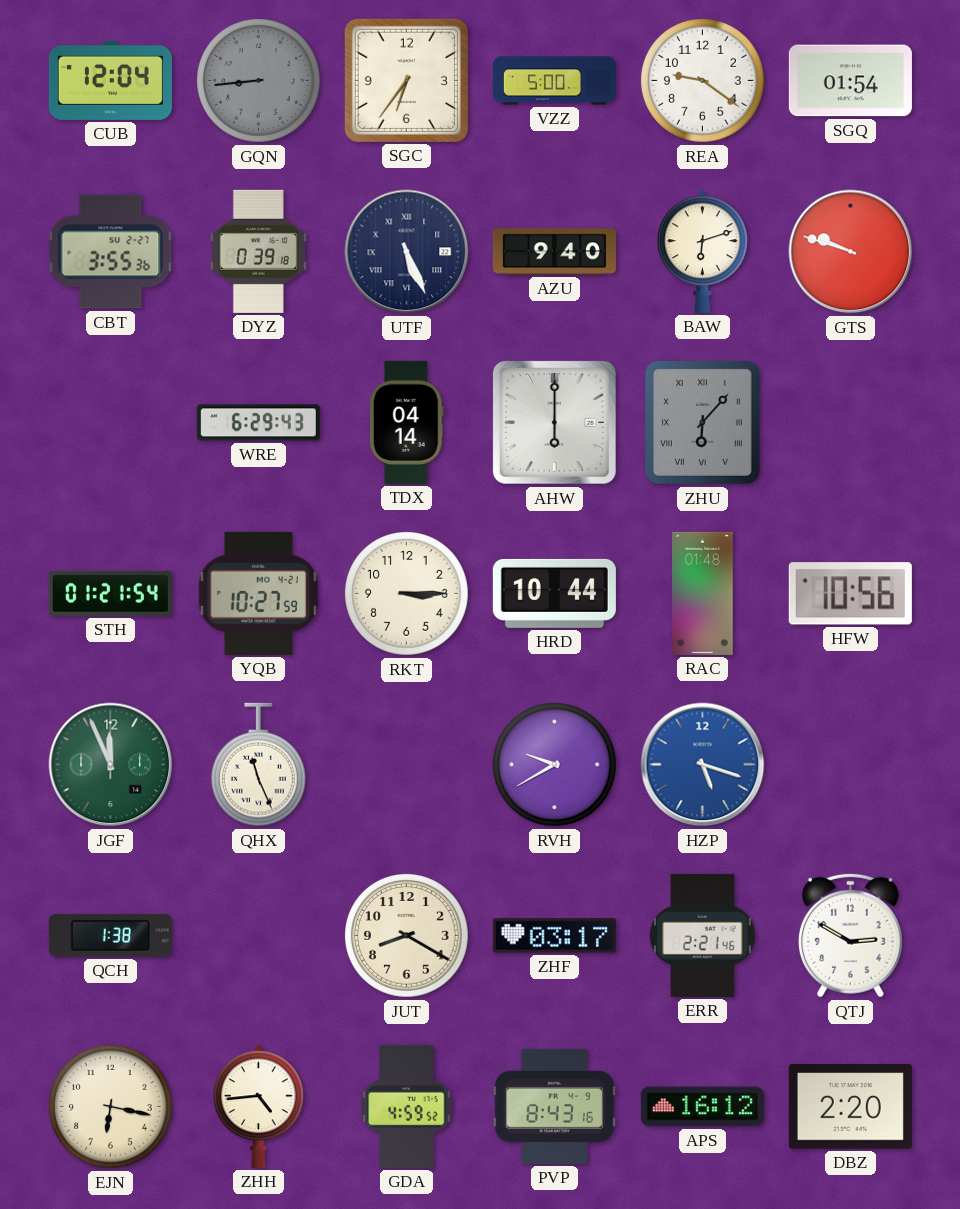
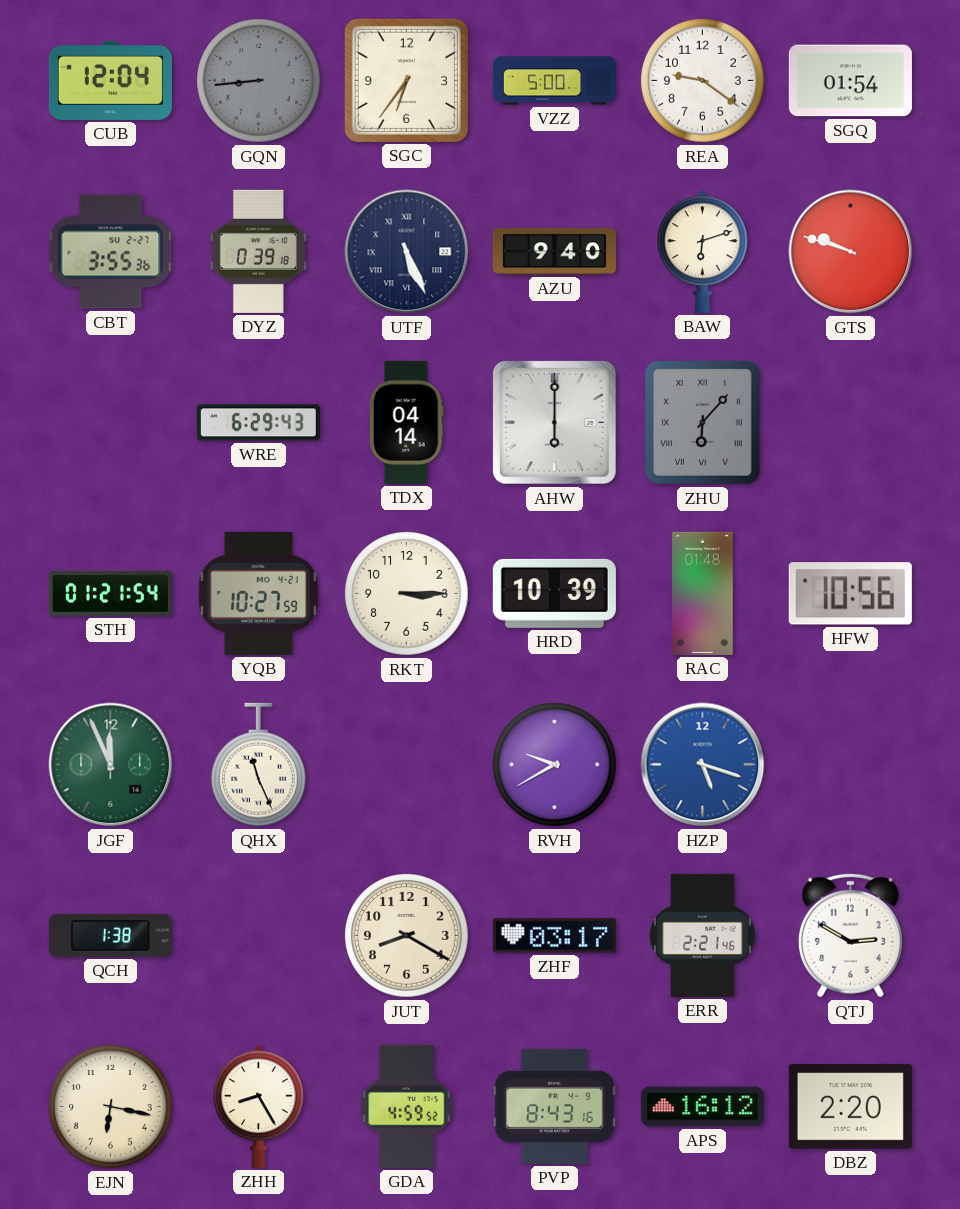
HRD: 10:44 -> 10:39 (554, 593)
ZHH: 4:44 -> 8:25 (259, 1106)
